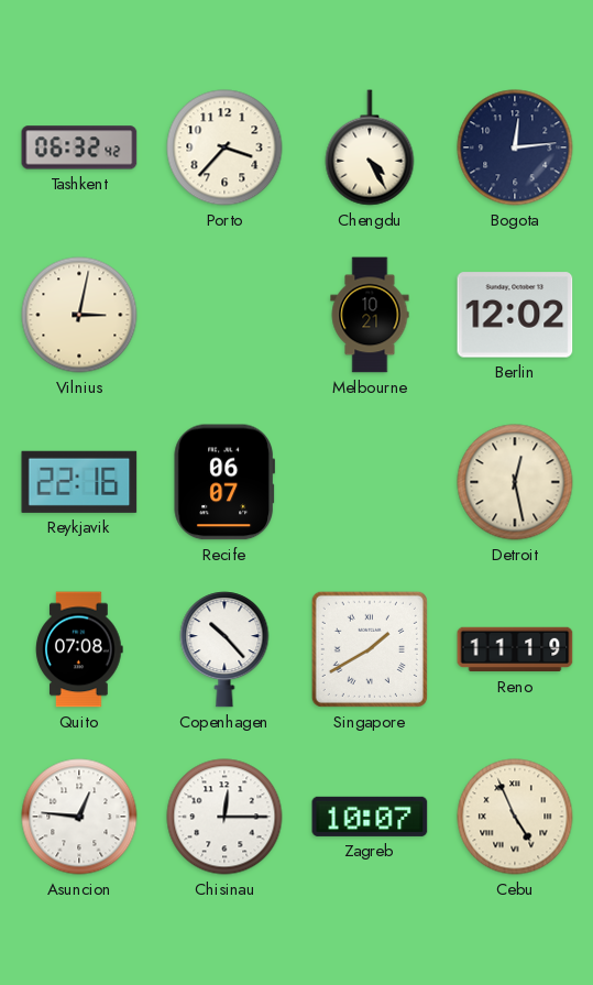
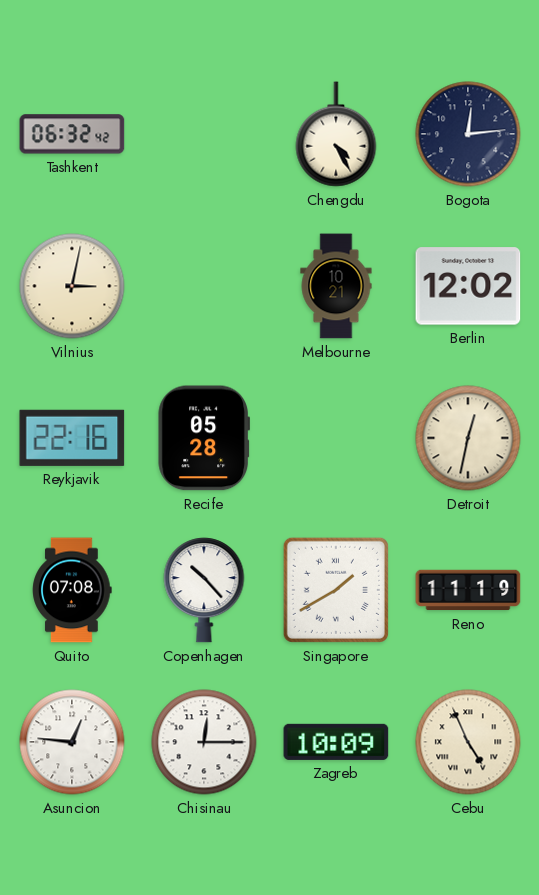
Porto: 3:37 -> none (224, 147)
Recife: 06:07 -> 05:28 (203, 438)
Detroit: 12:28 -> 12:32 (468, 438)
Zagreb: 10:07 -> 10:09 (336, 742)
